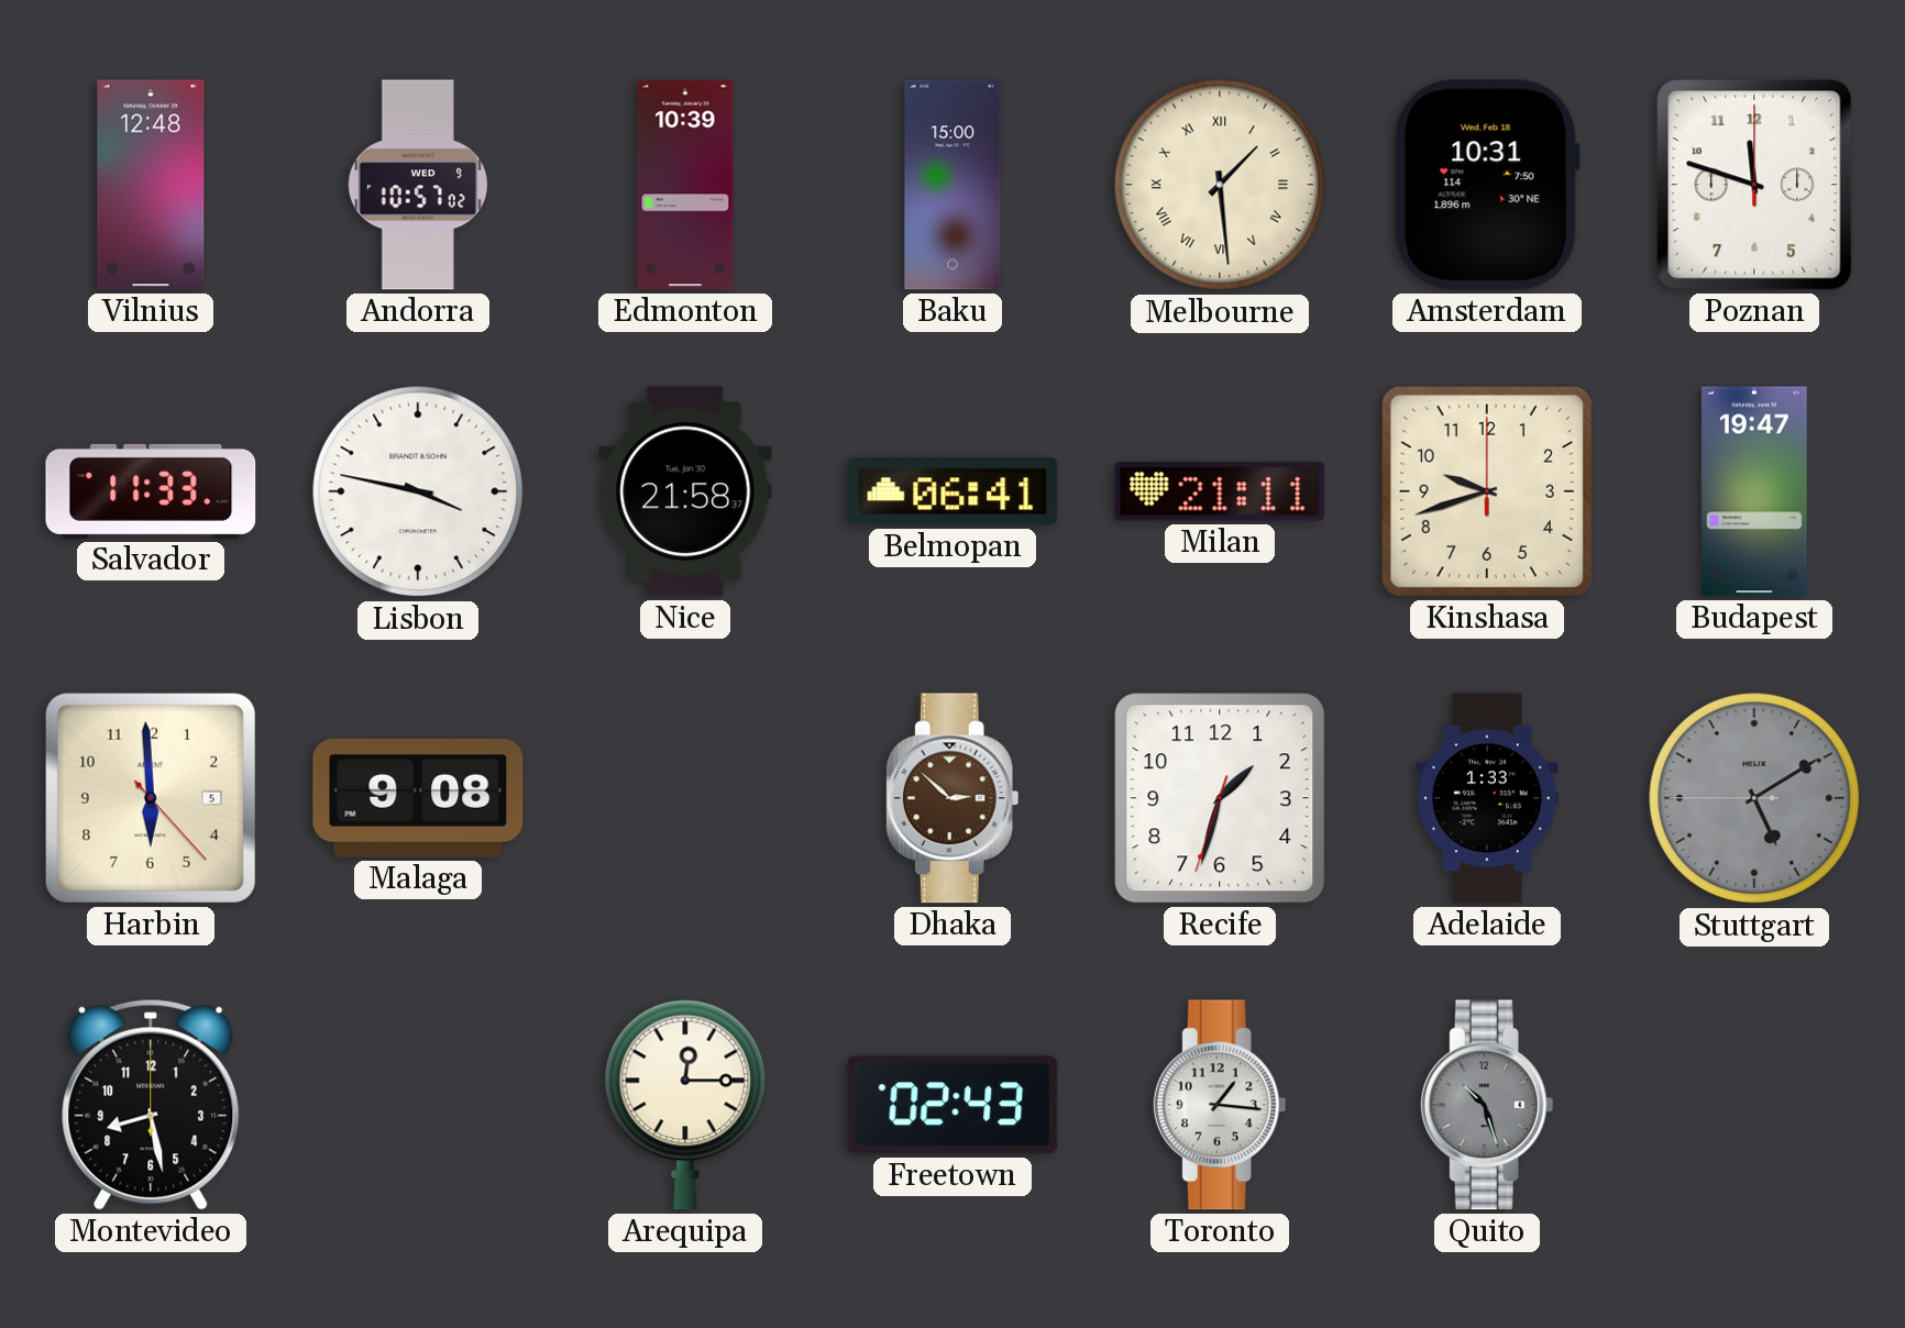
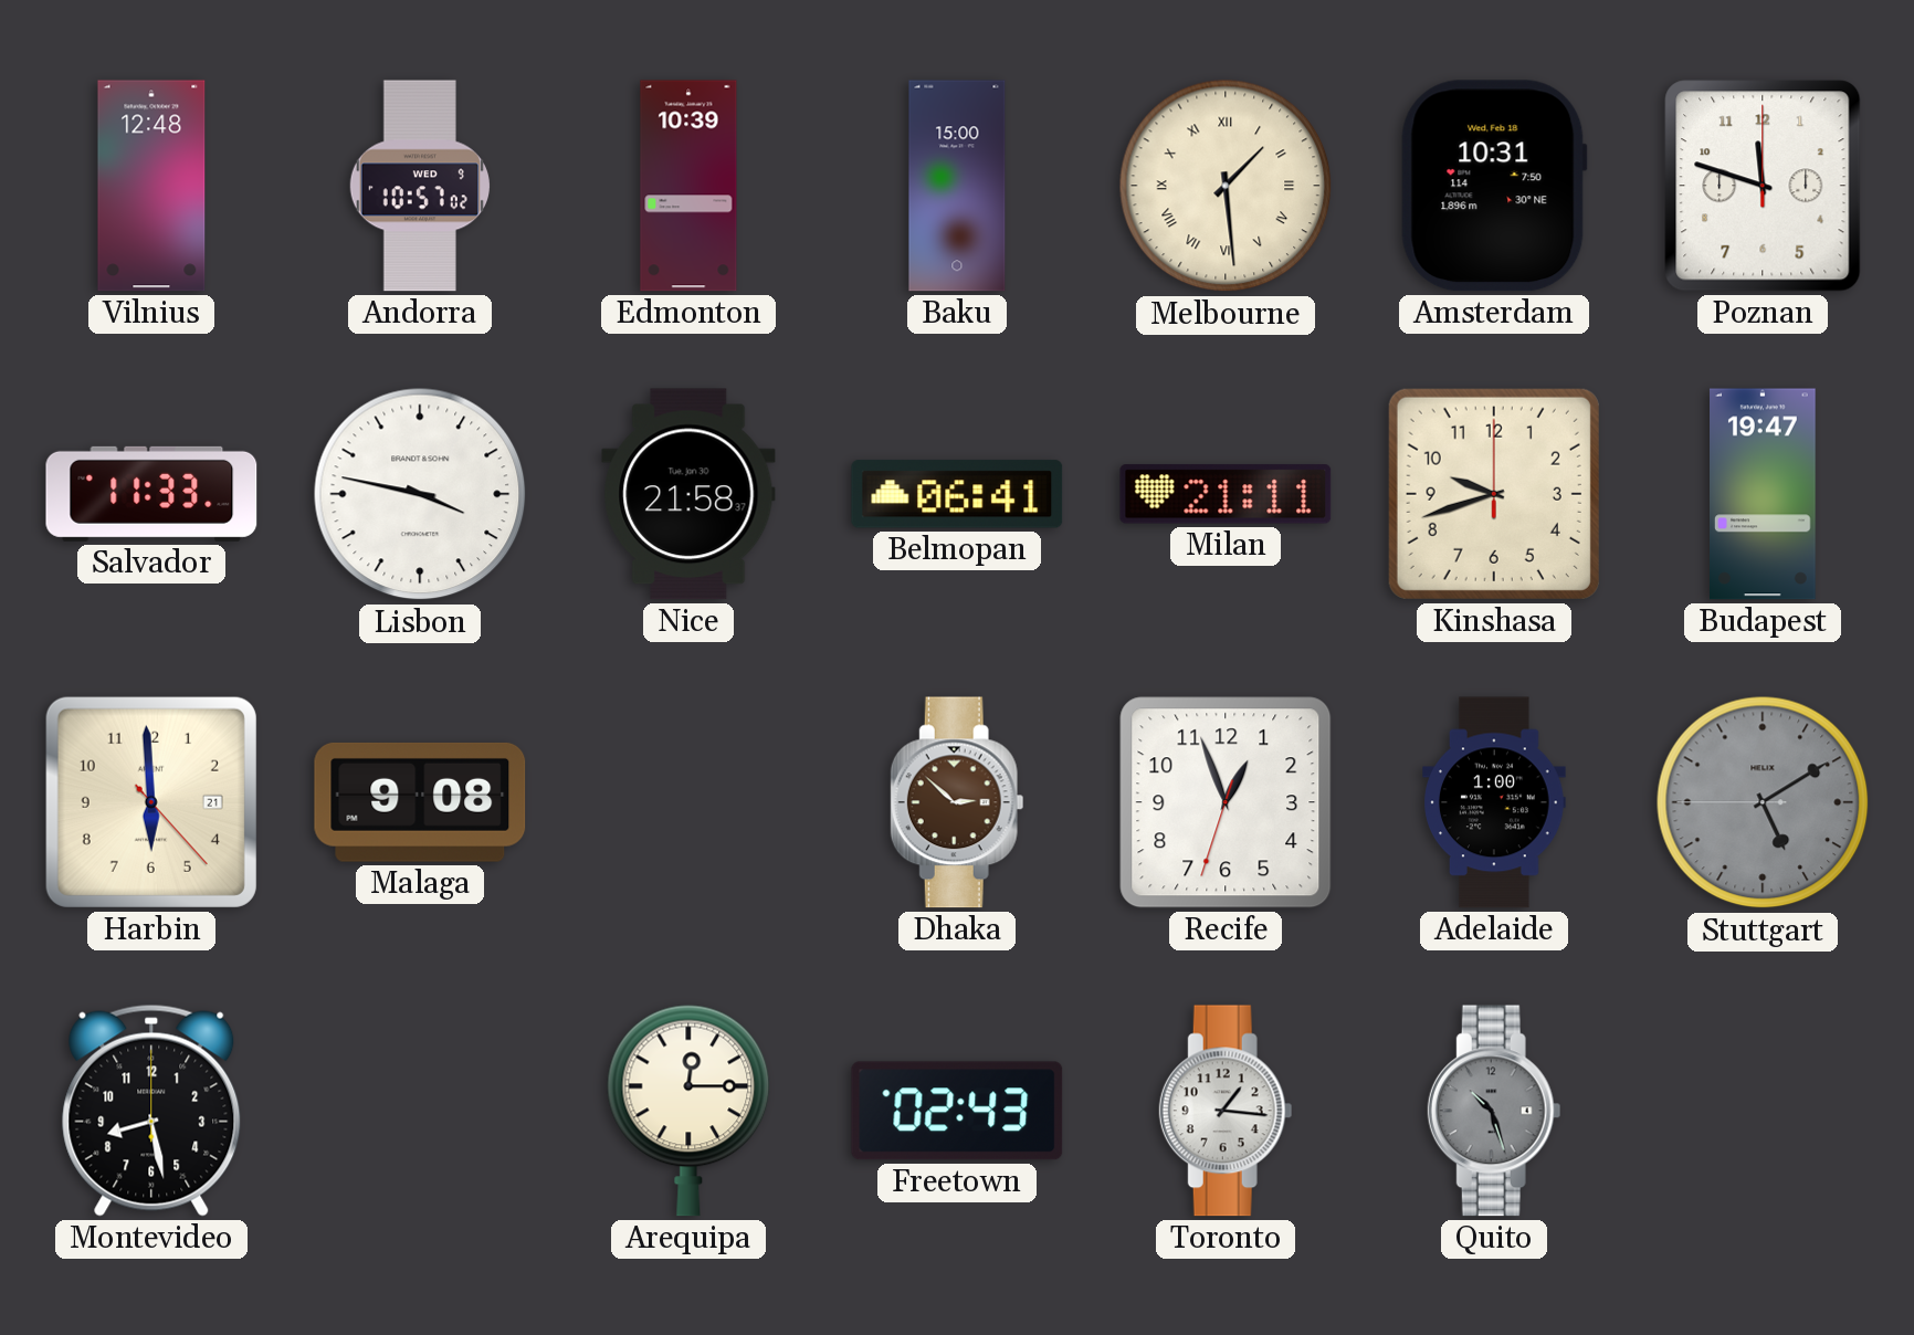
Harbin date: 5 -> 21 (151, 802)
Recife: 1:32 -> 12:56 (1226, 802)
Adelaide: 1:33 -> 1:00 (1494, 802)
